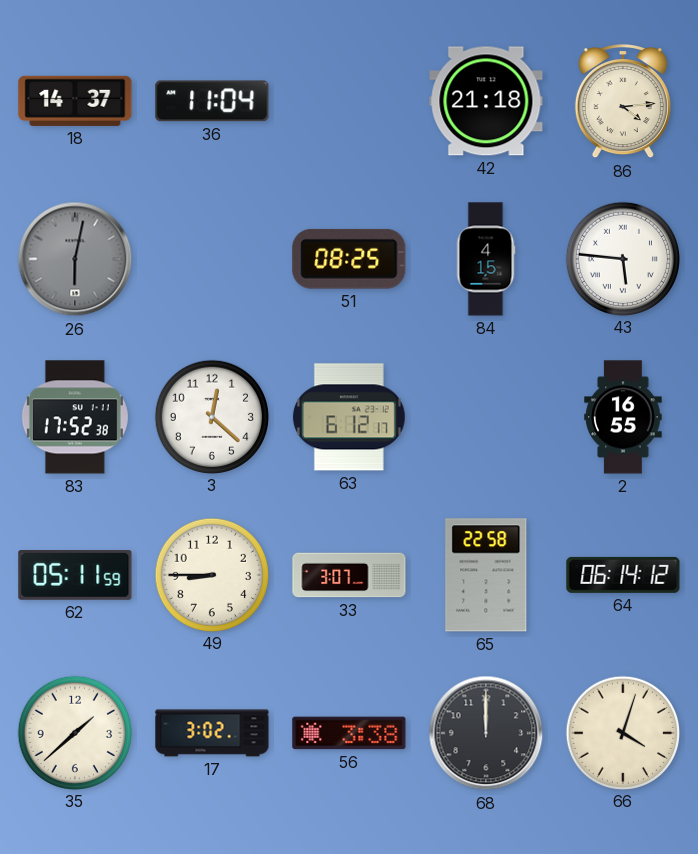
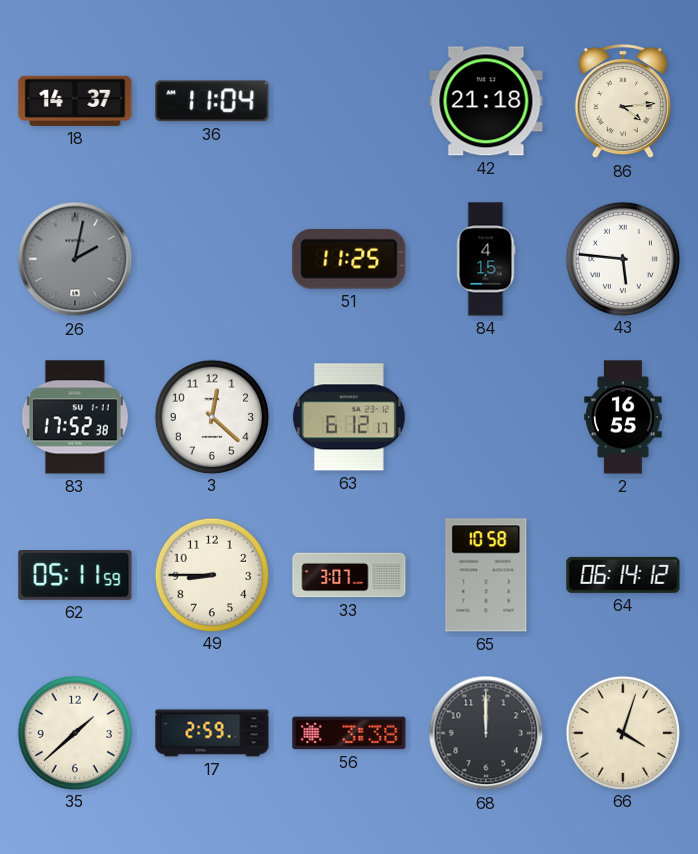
26: 6:02 -> 2:02 (75, 259)
51: 08:25 -> 11:25 (349, 259)
65: 22:58 -> 10:58 (486, 575)
17: 3:02 -> 2:59 (212, 733)
